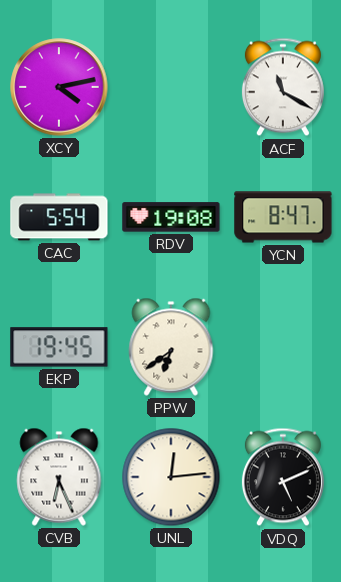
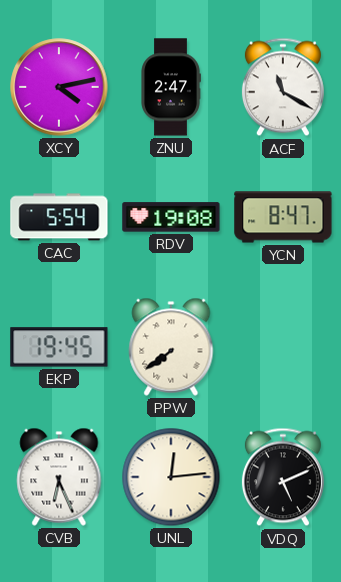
ZNU: none -> 2:47 (171, 87)
PPW: 6:39 -> 7:39 (171, 347)
